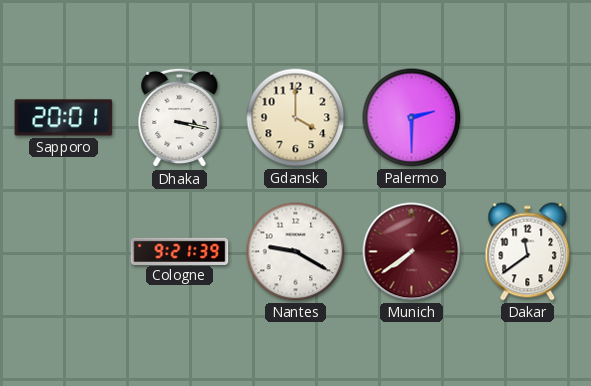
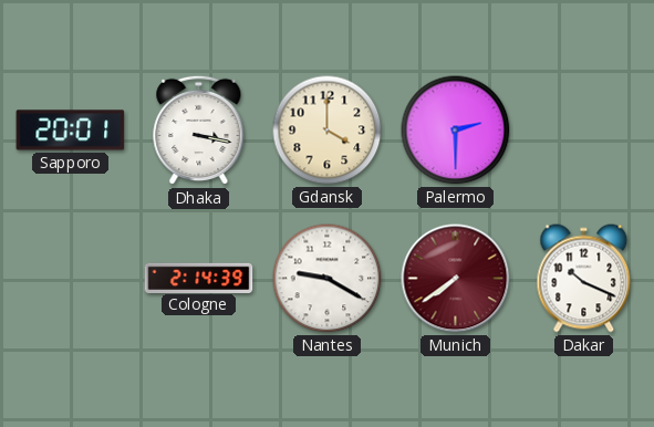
Cologne: 9:21 -> 2:14 (199, 278)
Dakar: 11:39 -> 10:19 (584, 279)
